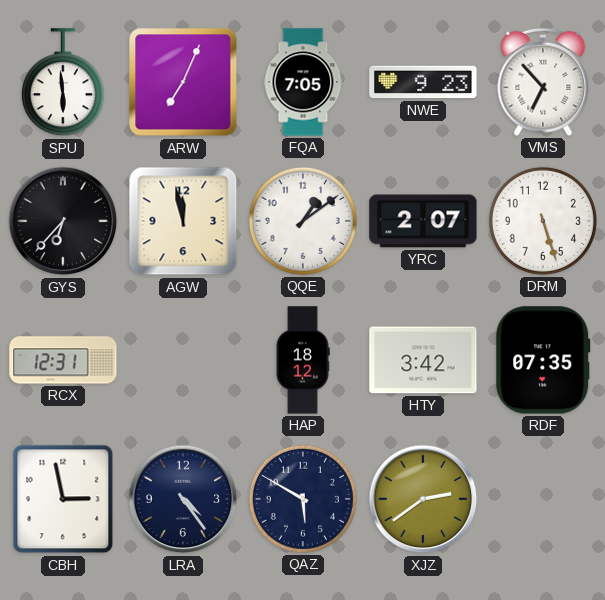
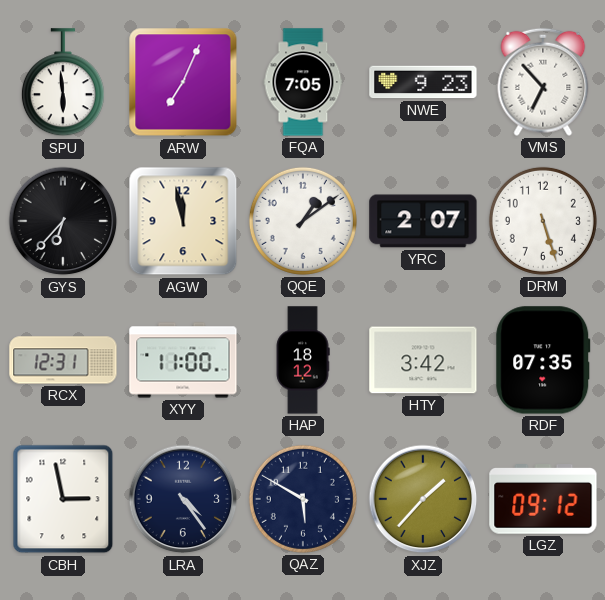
XYY: none -> 11:00 (183, 360)
XJZ: 2:39 -> 1:37 (423, 499)
LGZ: none -> 09:12 (543, 499)
